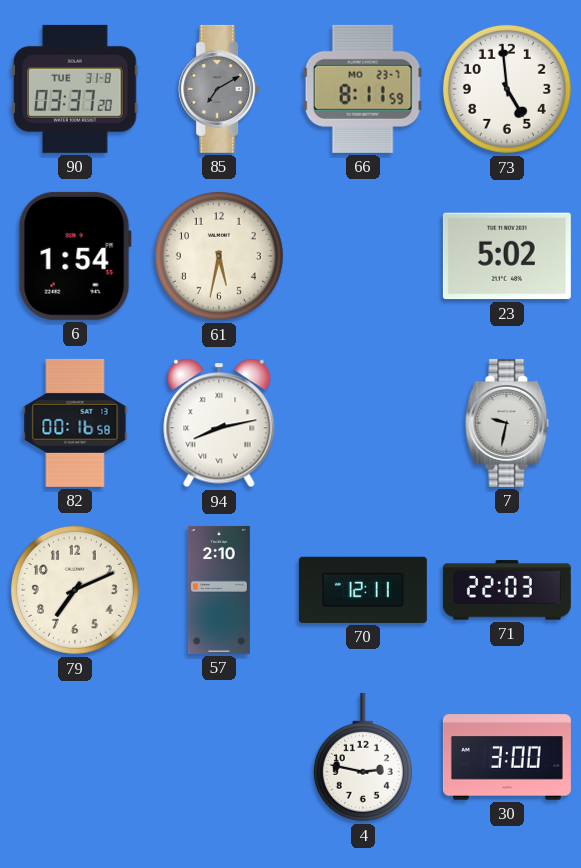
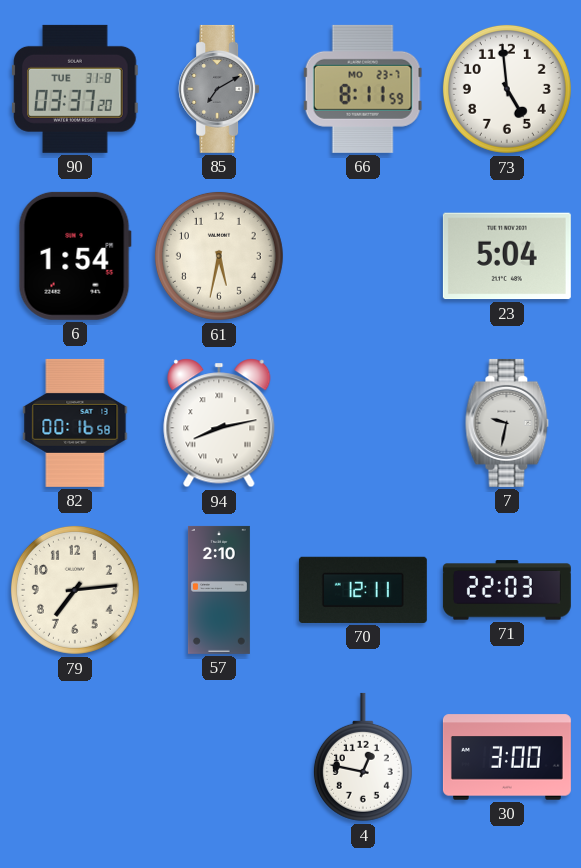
23: 5:02 -> 5:04 (507, 256)
79: 7:11 -> 7:14 (75, 590)
4: 2:47 -> 12:47 (363, 757)
